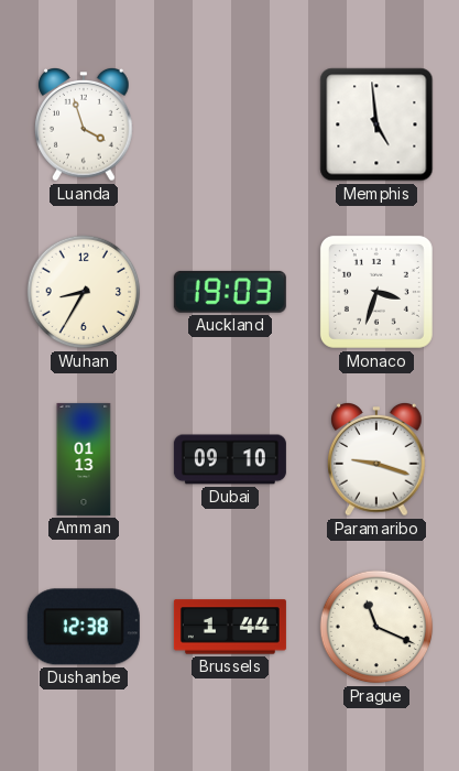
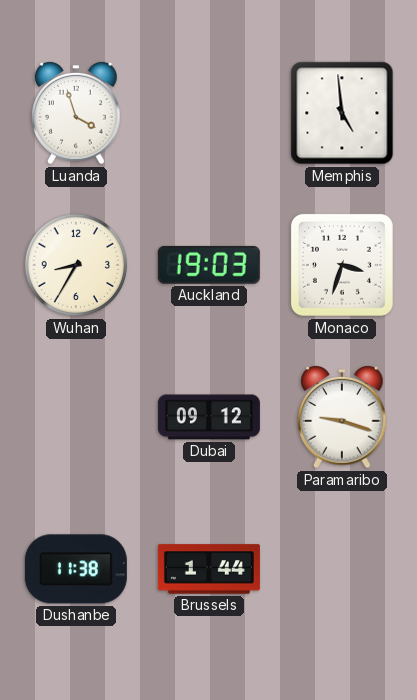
Amman: 01:13 -> none (84, 459)
Dubai: 09:10 -> 09:12 (209, 417)
Dushanbe: 12:38 -> 11:38 (76, 569)
Prague: 11:19 -> none (376, 627)
